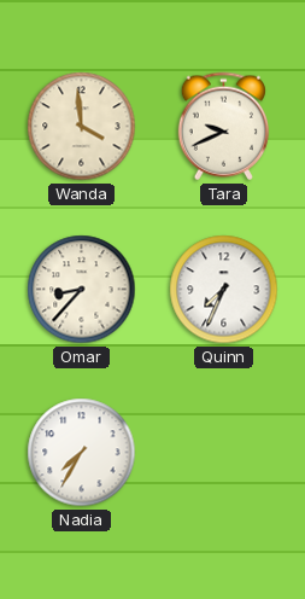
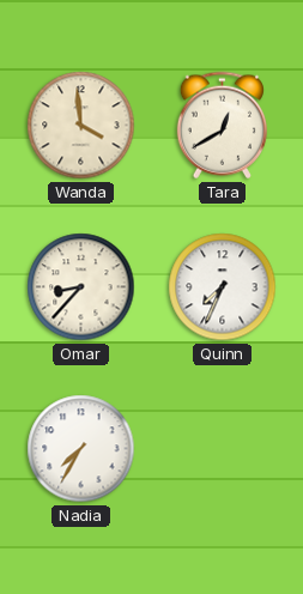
Tara: 9:41 -> 12:40 (222, 126)
